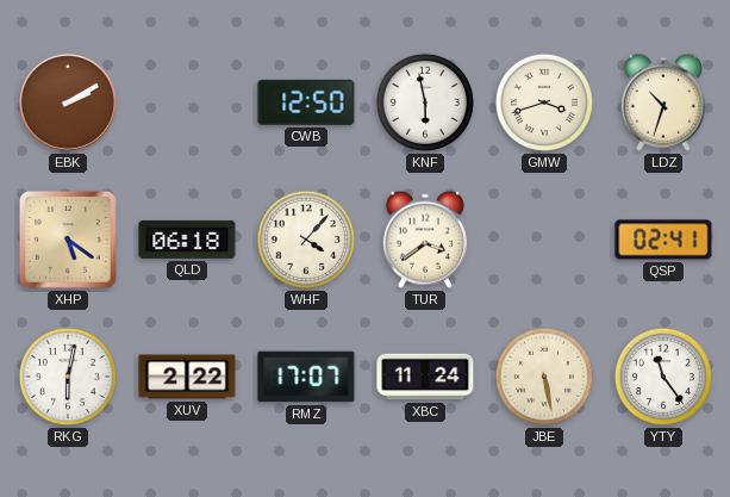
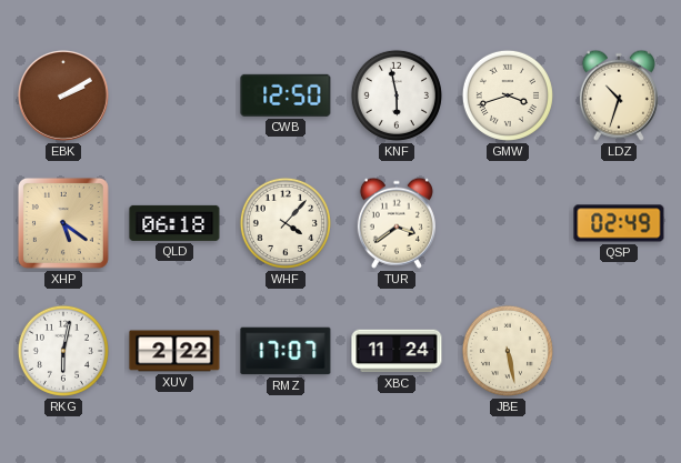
QSP: 02:41 -> 02:49 (619, 223)
YTY: 11:24 -> none (663, 377)
